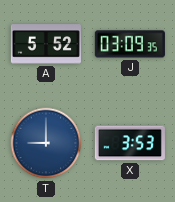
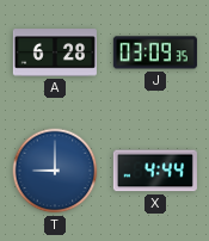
A: 5:52 -> 6:28 (55, 52)
X: 3:53 -> 4:44 (155, 171)
